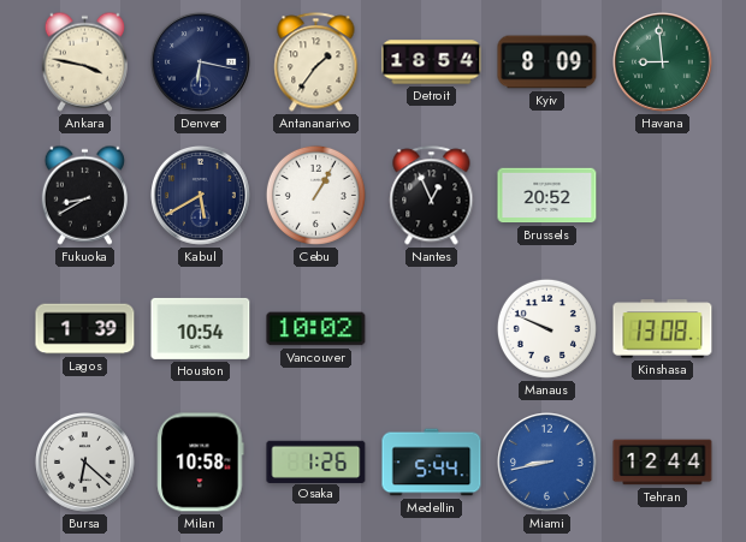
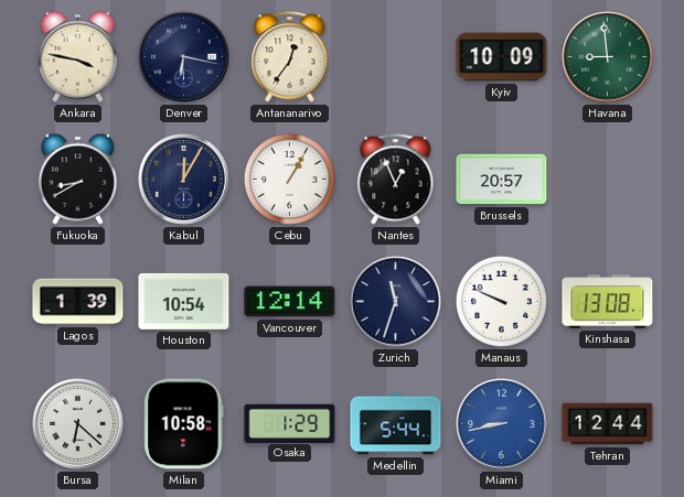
Antananarivo: 1:36 -> 12:36 (290, 57)
Detroit: 18:54 -> none (432, 62)
Kyiv: 8:09 -> 10:09 (502, 57)
Kabul: 5:40 -> 12:05 (184, 180)
Brussels: 20:52 -> 20:57 (502, 180)
Vancouver: 10:02 -> 12:14 (290, 302)
Zurich: none -> 11:33 (396, 302)
Osaka: 1:26 -> 1:29 (290, 423)
